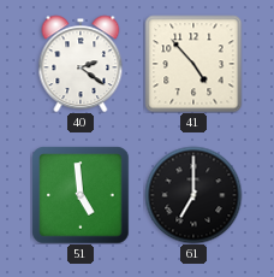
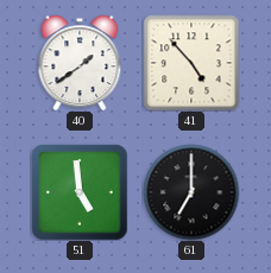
40: 2:21 -> 1:39 (80, 63)
